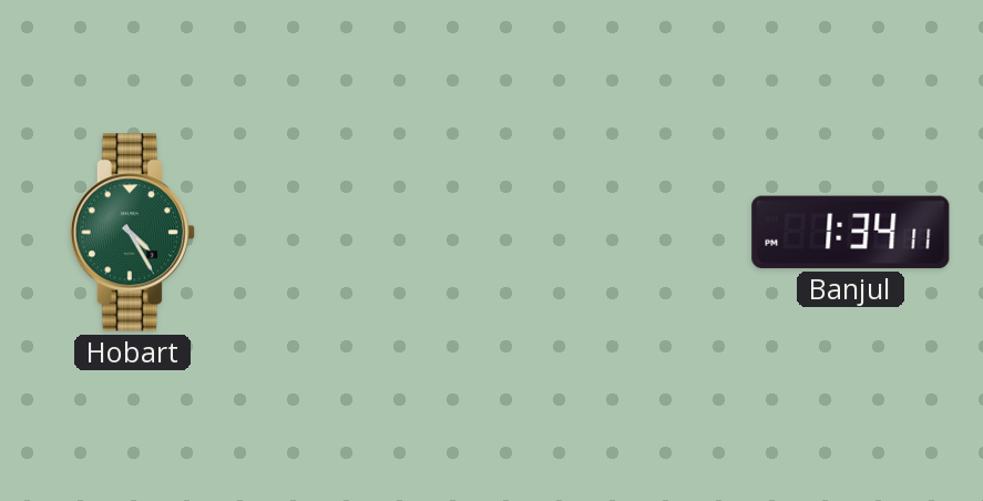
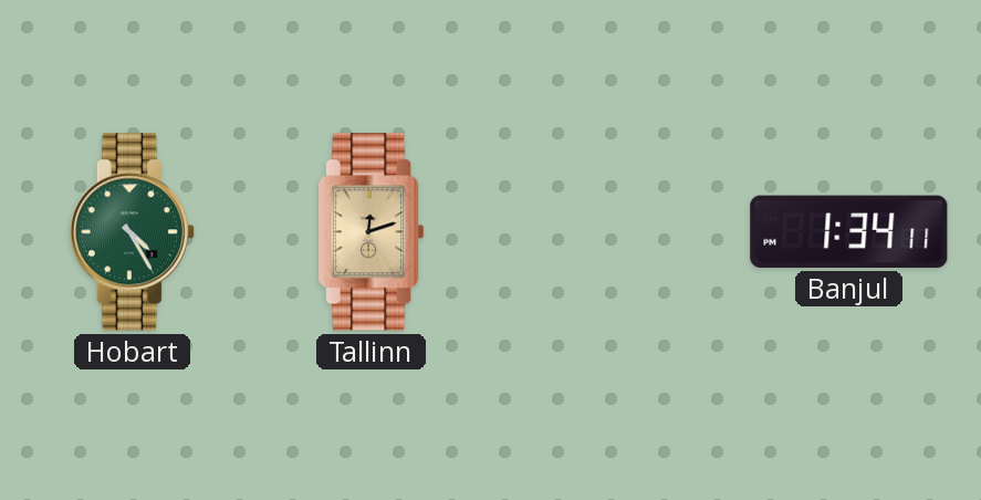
Tallinn: none -> 12:12 (372, 232)
